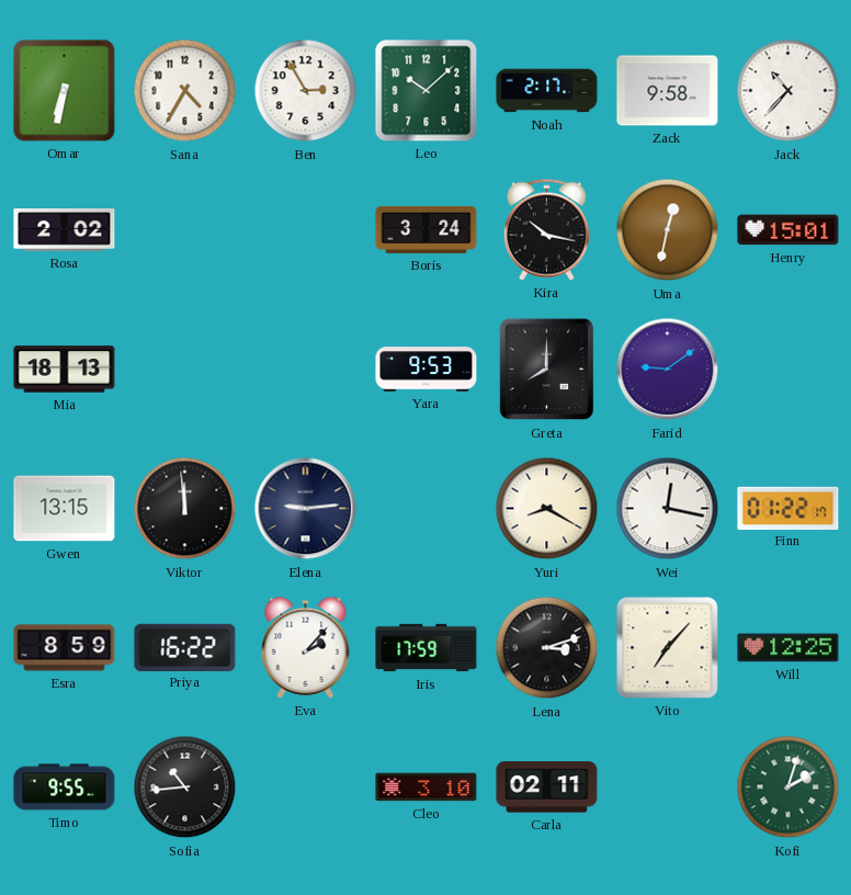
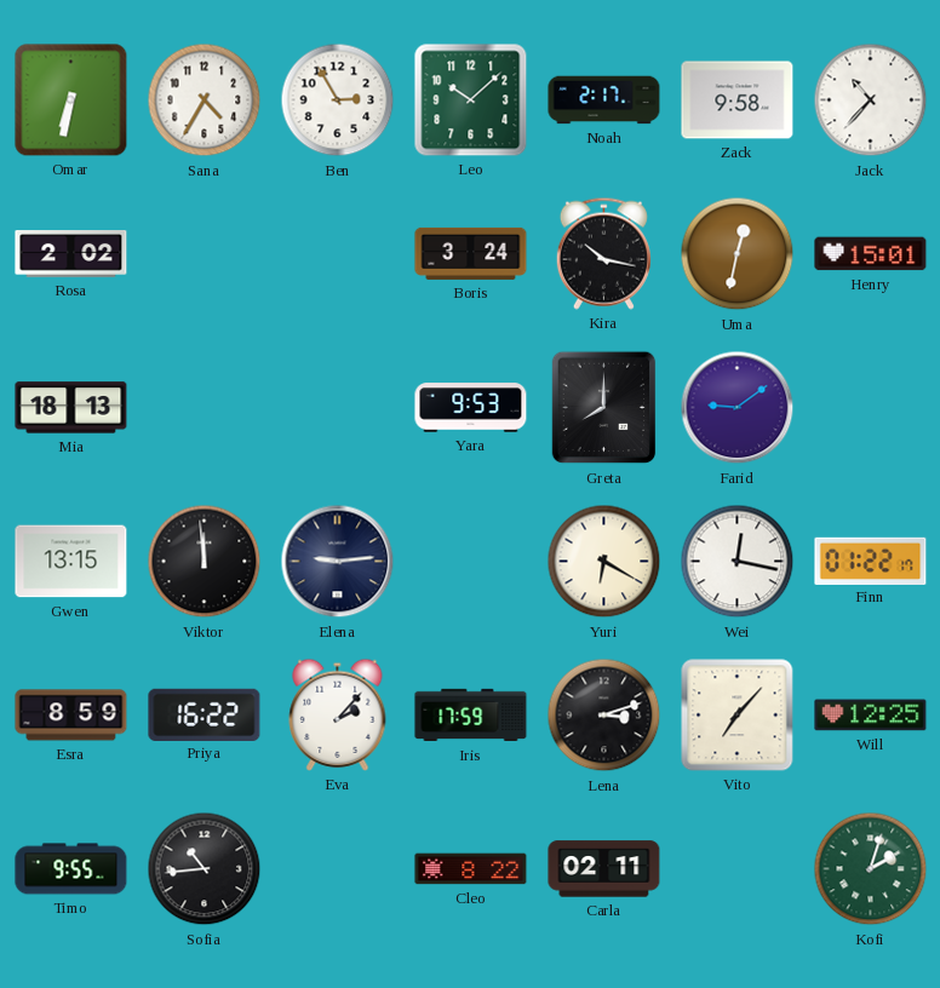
Yuri: 8:20 -> 6:20 (604, 562)
Cleo: 3:10 -> 8:22 (471, 869)
